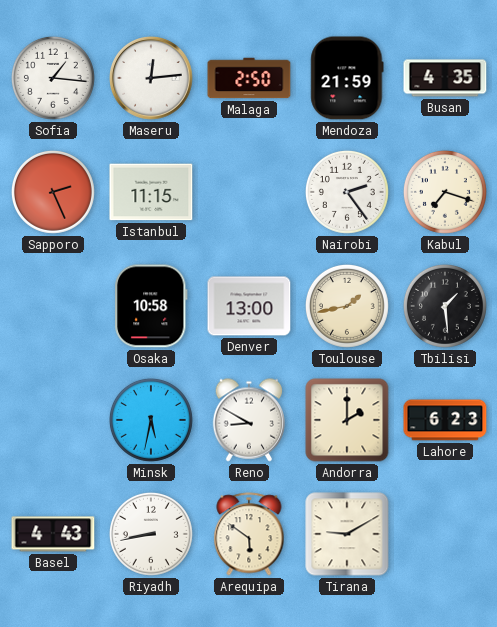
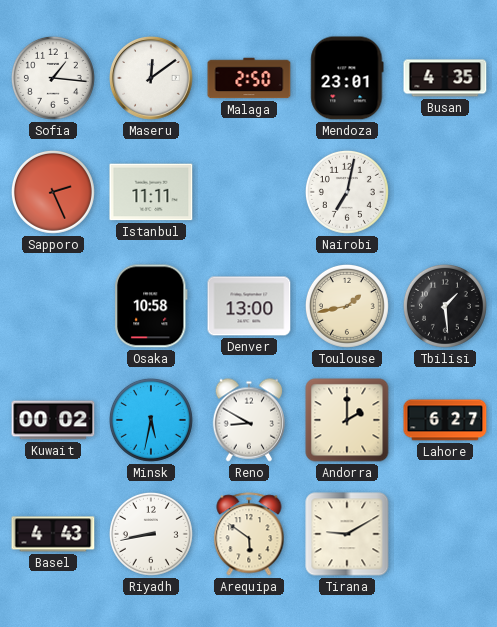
Maseru: 12:14 -> 12:09 (151, 78)
Mendoza: 21:59 -> 23:01 (347, 78)
Istanbul: 11:15 -> 11:11 (151, 192)
Nairobi: 2:24 -> 7:02 (347, 192)
Kabul: 7:18 -> none (445, 192)
Kuwait: none -> 00:02 (53, 420)
Lahore: 6:23 -> 6:27 (445, 420)
